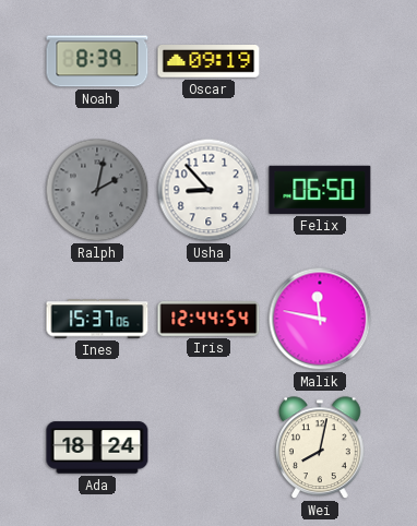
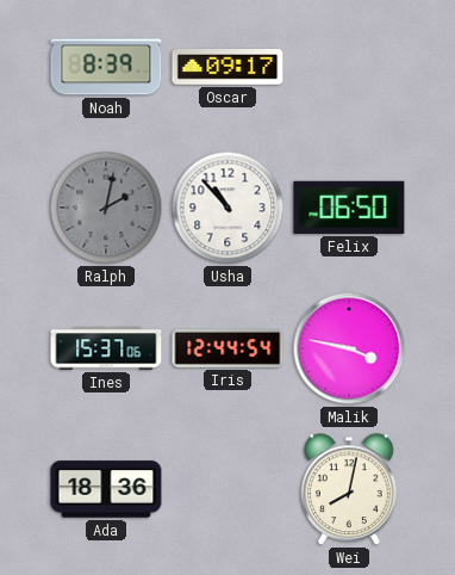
Oscar: 09:19 -> 09:17 (227, 67)
Usha: 8:53 -> 10:53 (227, 208)
Malik: 11:47 -> 3:47 (349, 348)
Ada: 18:24 -> 18:36 (106, 489)
